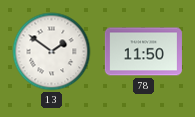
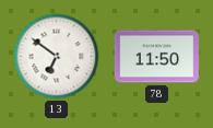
13: 1:51 -> 6:51 (57, 57)
